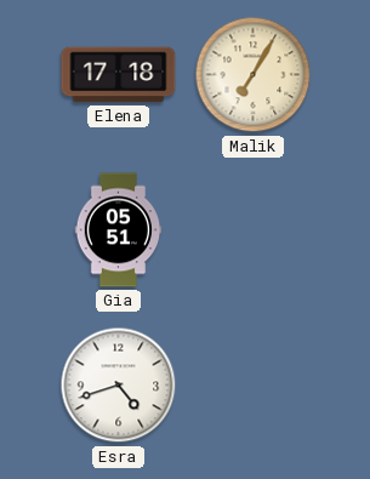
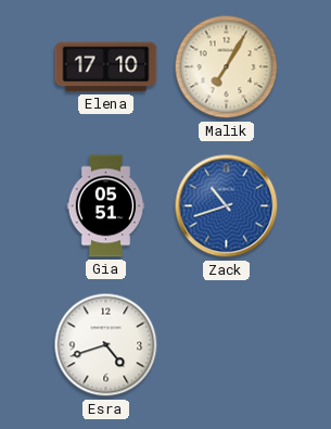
Elena: 17:18 -> 17:10 (106, 67)
Zack: none -> 10:42 (227, 206)
